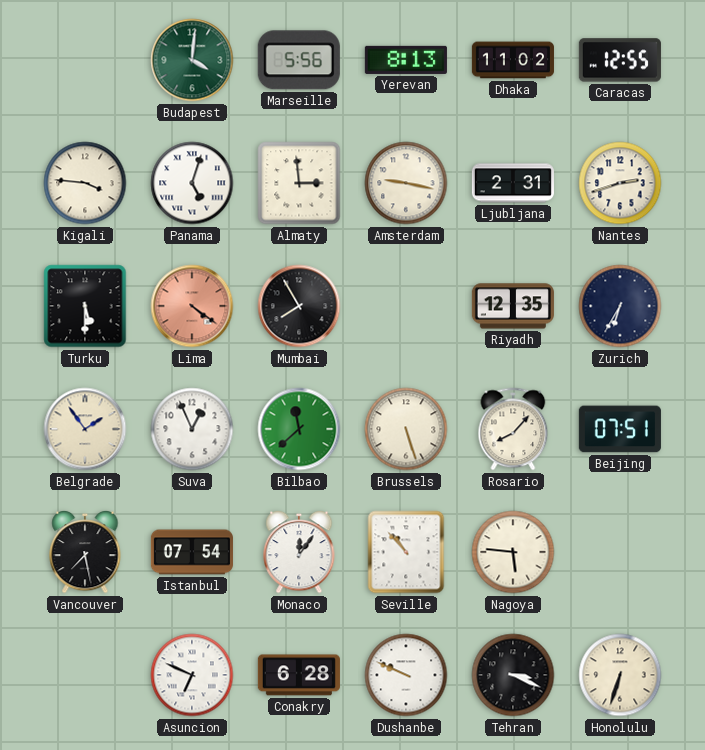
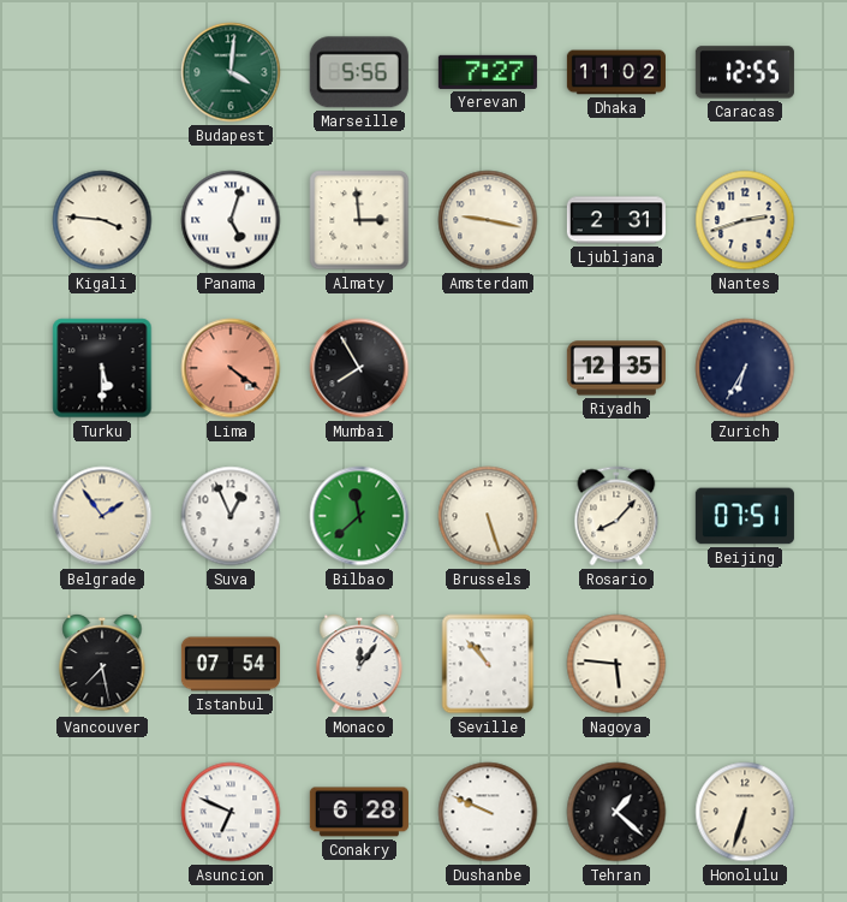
Yerevan: 8:13 -> 7:27 (488, 72)
Tehran: 3:19 -> 1:22 (616, 812)
